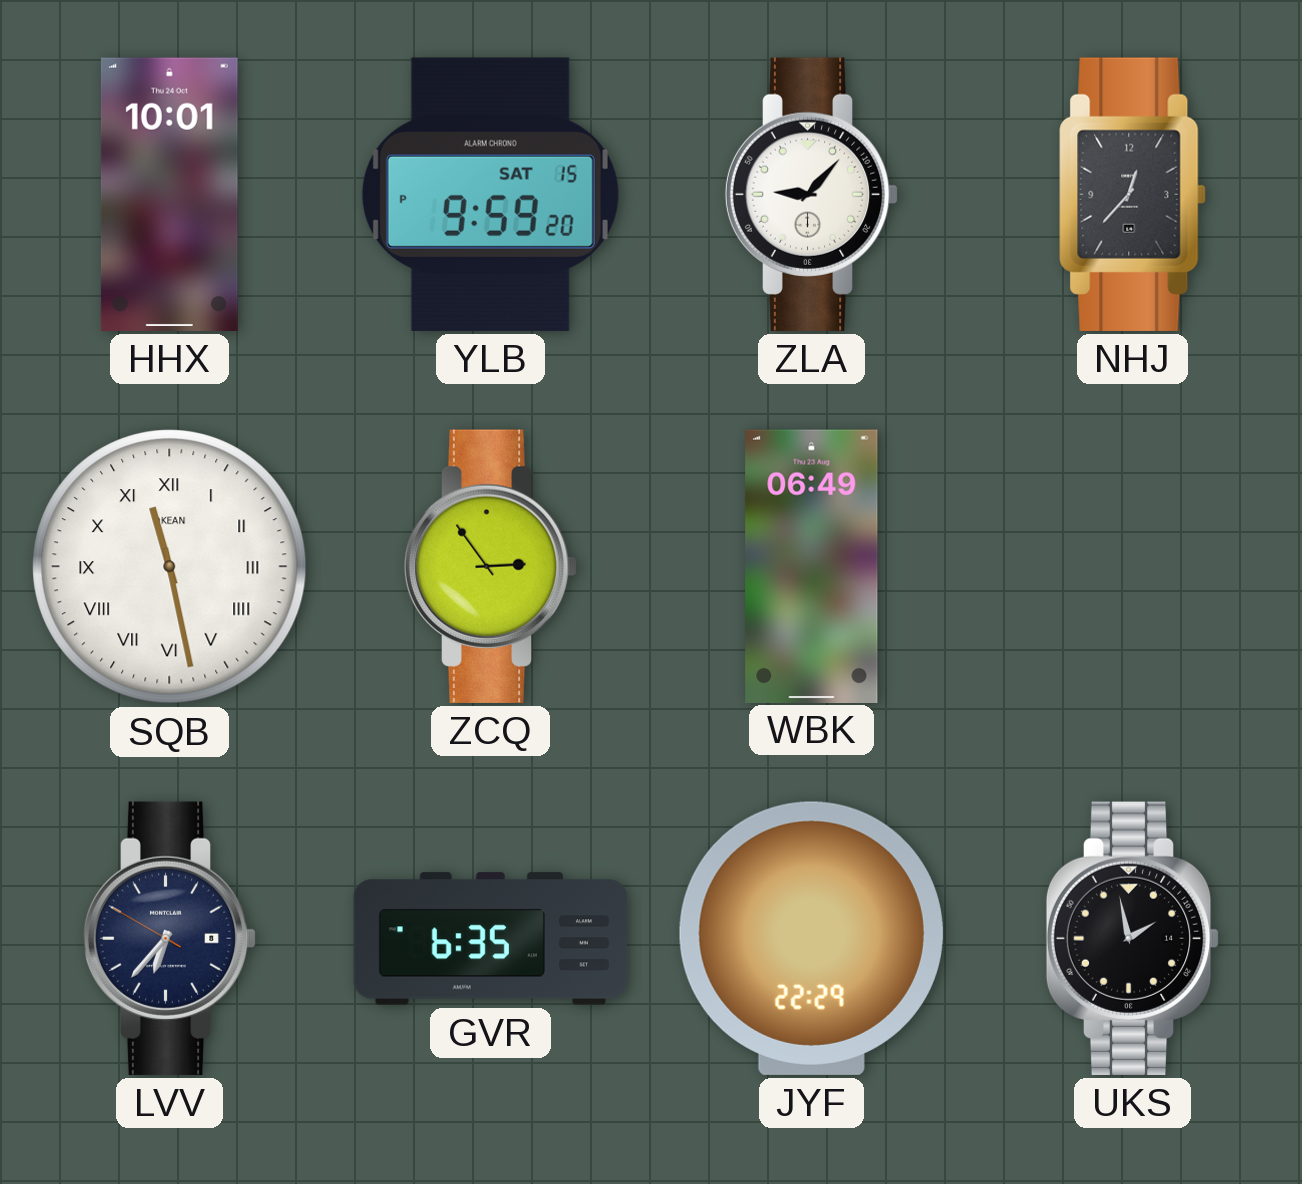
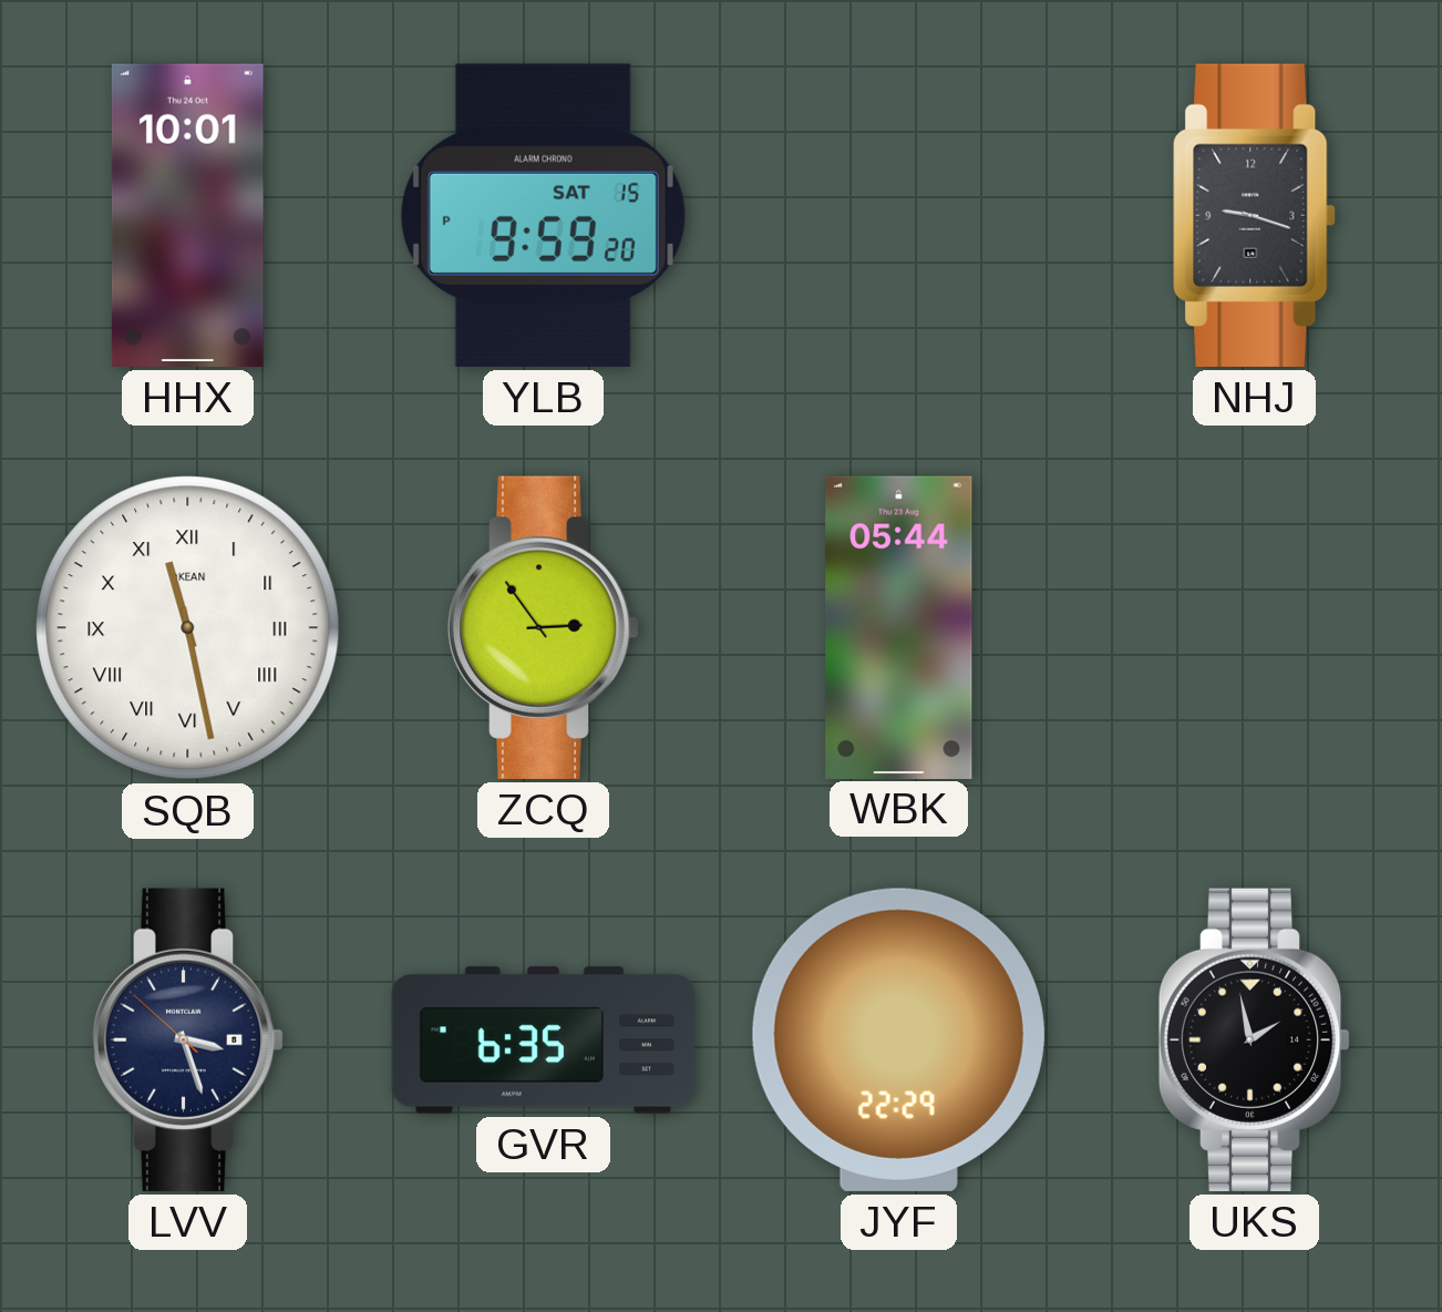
ZLA: 9:07 -> none (812, 194)
NHJ: 12:37 -> 9:18 (1255, 215)
WBK: 06:49 -> 05:44 (899, 627)
LVV: 6:36 -> 3:26 (188, 1039)
